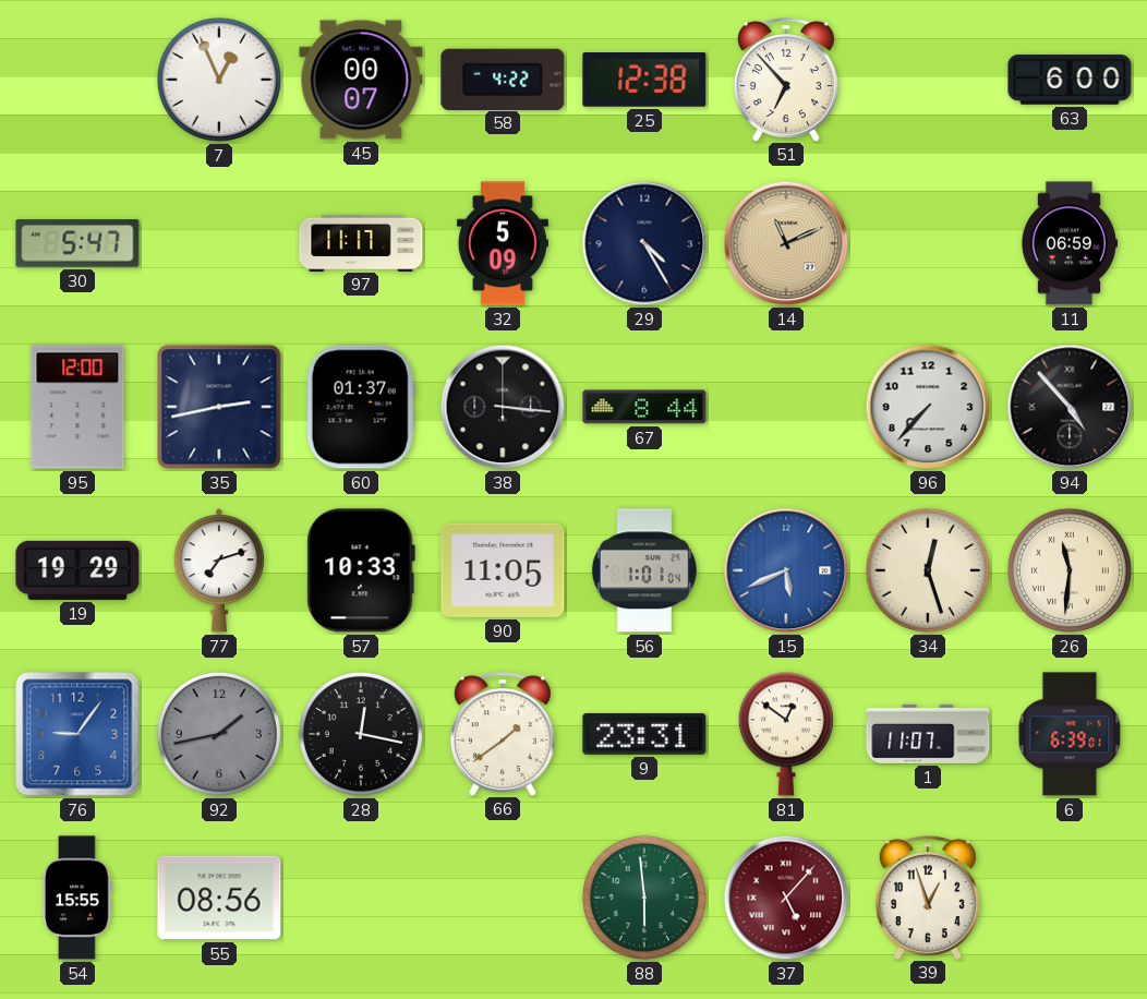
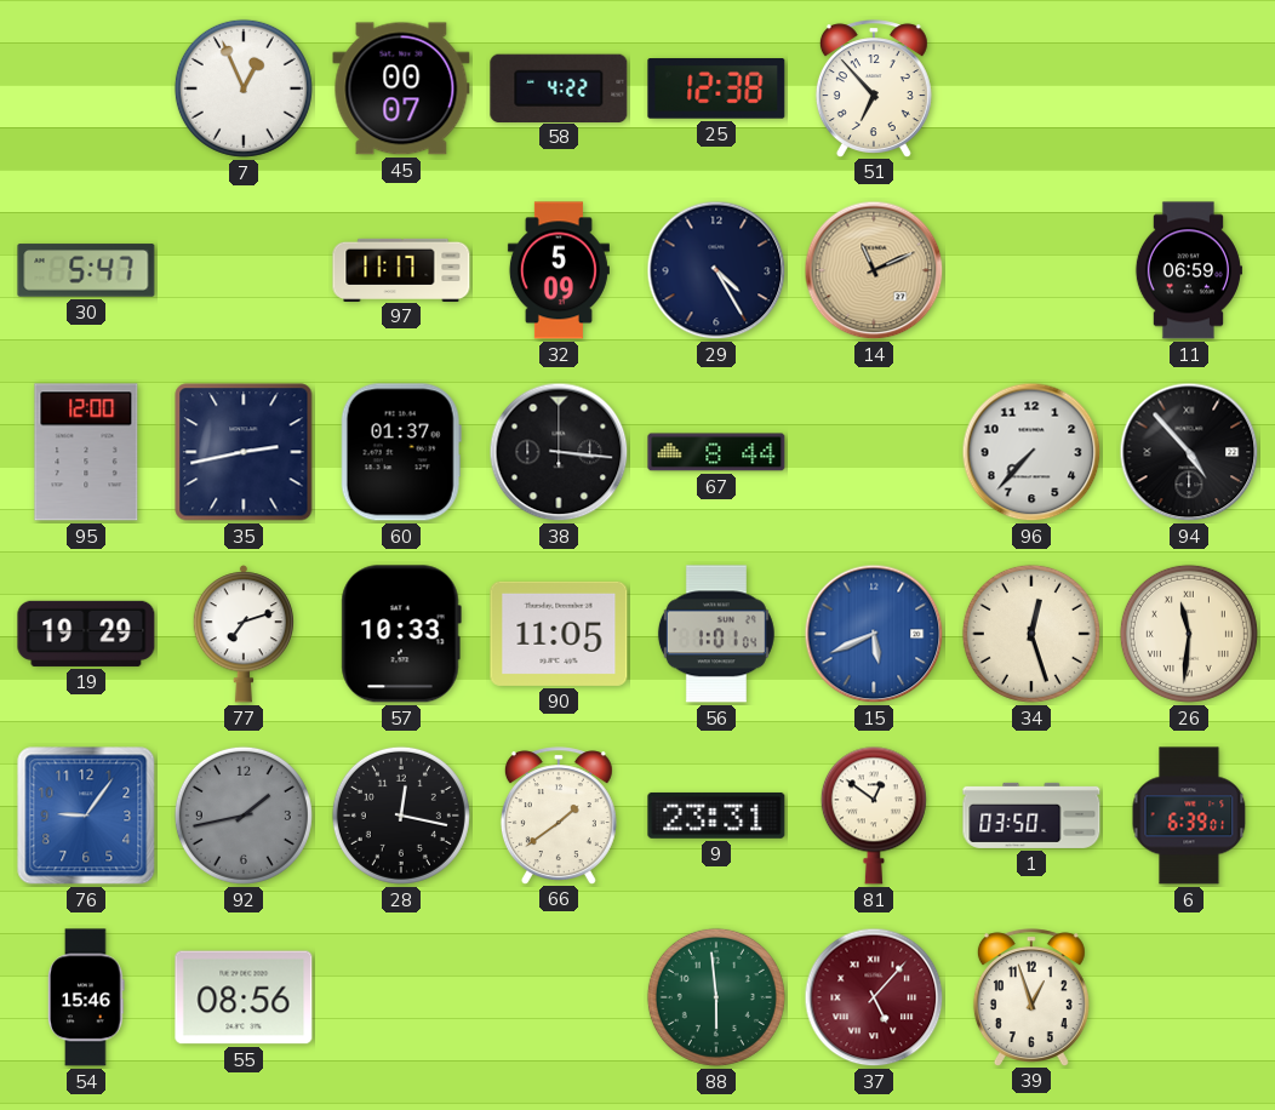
63: 6:00 -> none (1070, 80)
1: 11:07 -> 03:50 (1031, 816)
54: 15:55 -> 15:46 (86, 997)
